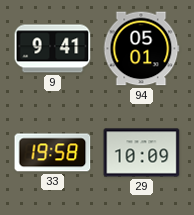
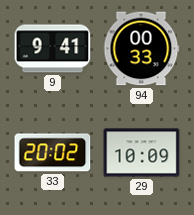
94: 05:01 -> 00:33 (141, 49)
33: 19:58 -> 20:02 (53, 153)
